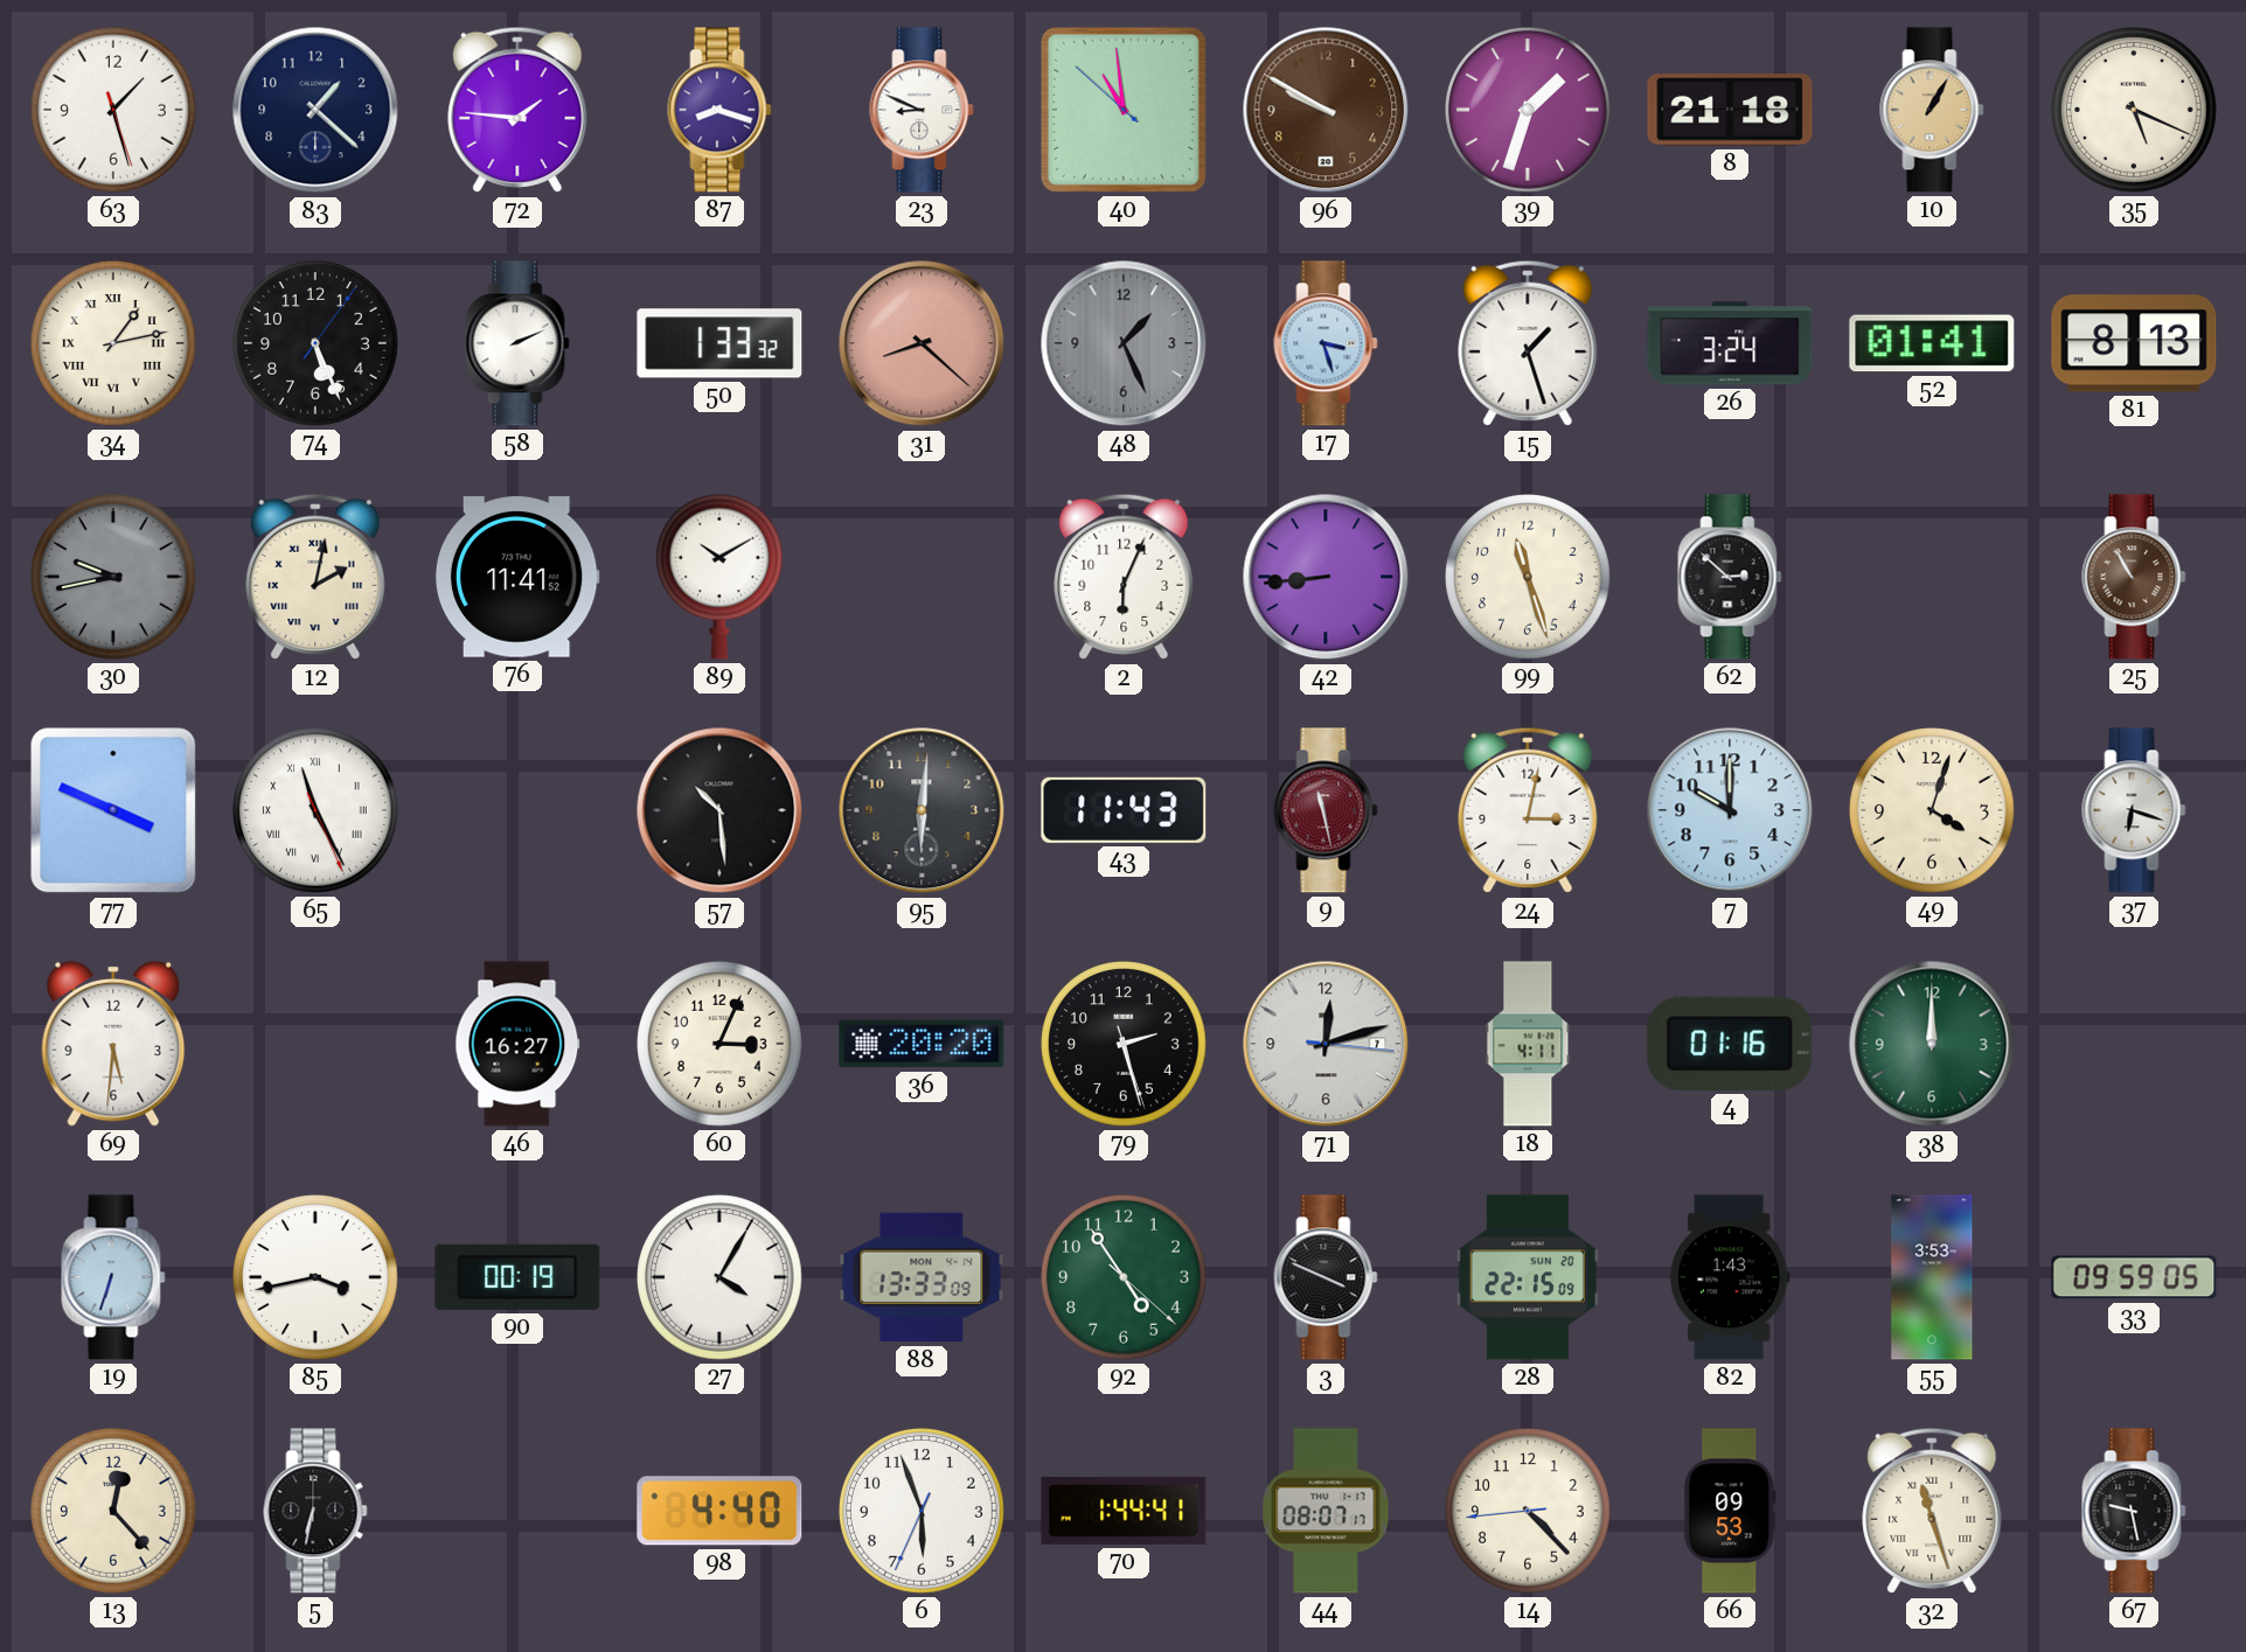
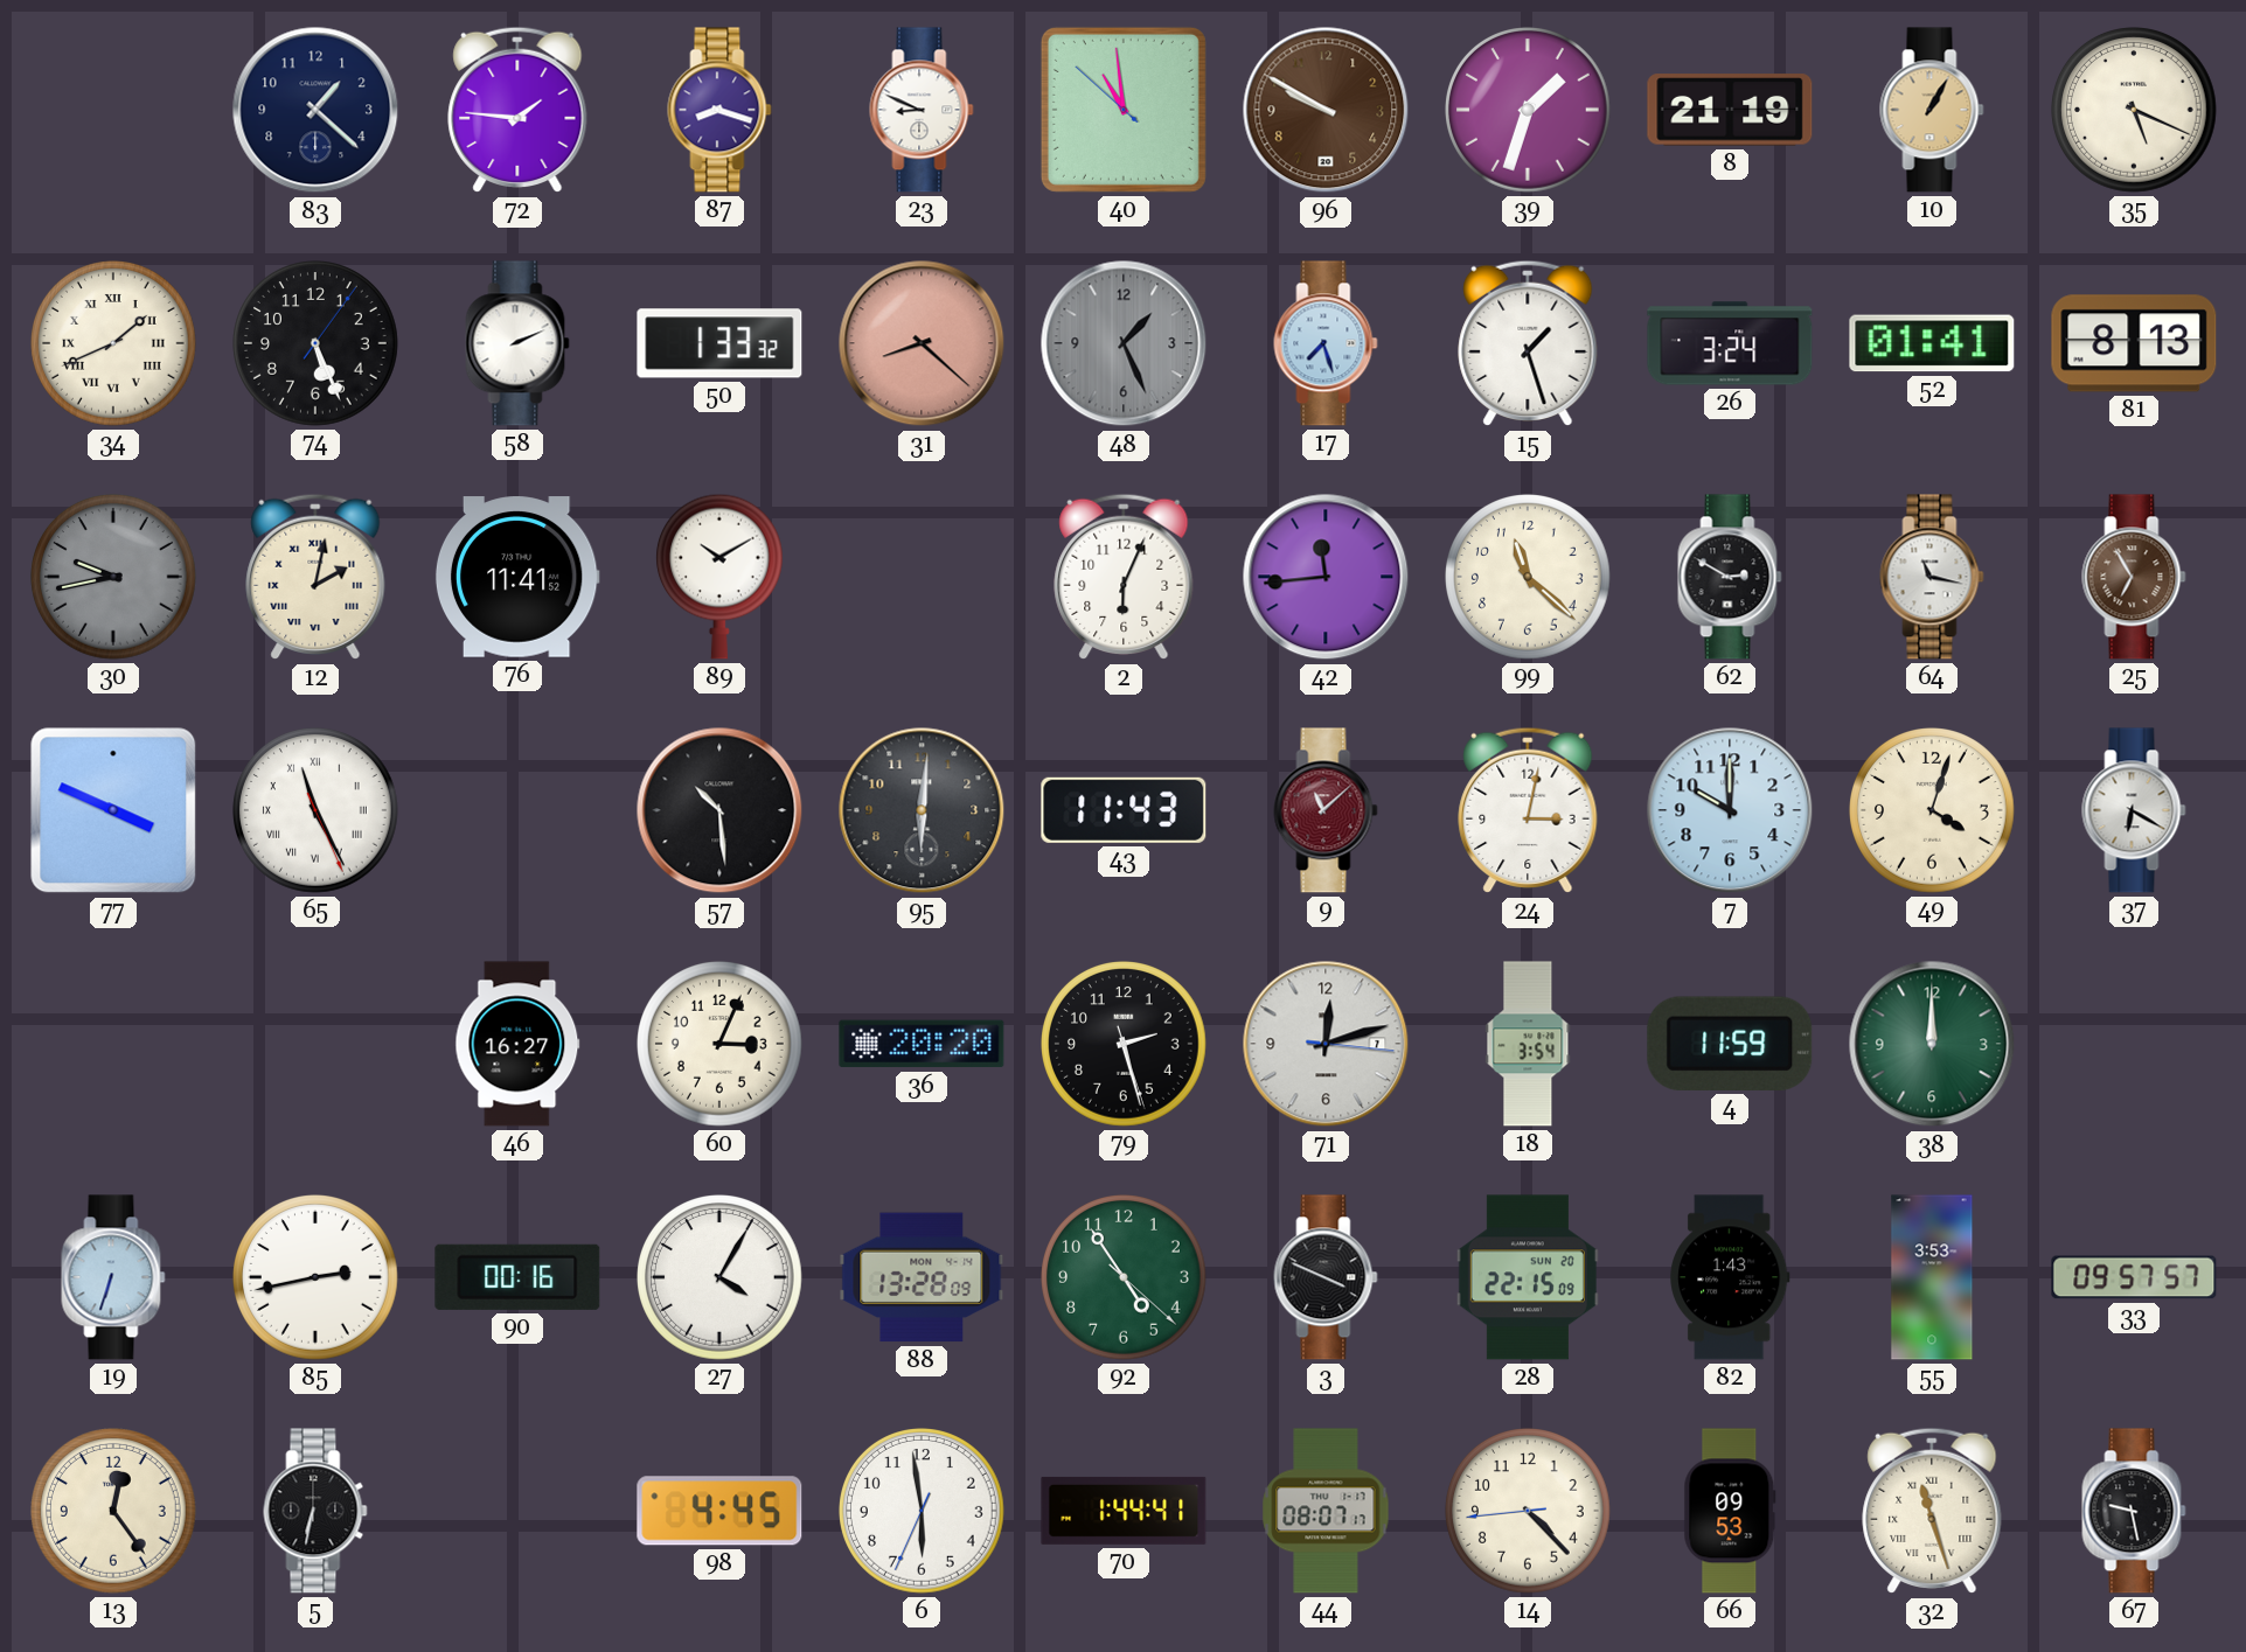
63: 1:27 -> none (114, 111)
8: 21:18 -> 21:19 (1730, 110)
34: 1:13 -> 1:41 (114, 344)
17: 3:27 -> 7:27 (1326, 343)
42: 8:44 -> 11:44 (1326, 577)
99: 11:27 -> 11:22 (1529, 578)
62: 2:52 -> 2:50 (1730, 577)
64: none -> 11:17 (1932, 577)
25: 10:55 -> 6:55 (2134, 577)
9: 11:28 -> 11:08 (1326, 810)
37: 6:18 -> 6:20 (2134, 810)
69: 5:31 -> none (113, 1044)
18: 4:11 -> 3:54 (1528, 1044)
4: 01:16 -> 11:59 (1730, 1044)
85: 3:43 -> 2:43 (317, 1278)
90: 00:19 -> 00:16 (517, 1277)
88: 13:33 -> 13:28 (922, 1277)
33: 09:59 -> 09:57 (2134, 1277)
13: 12:23 -> 12:24 (114, 1512)
98: 4:40 -> 4:45 (719, 1511)
6: 5:56 -> 5:58 (923, 1512)
